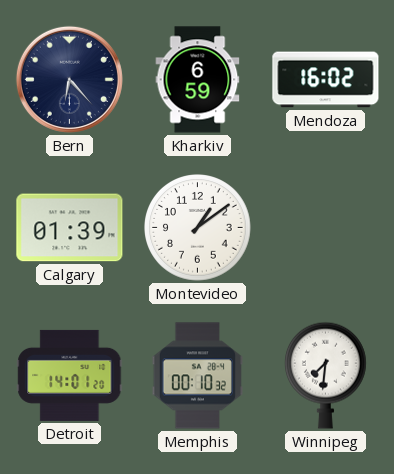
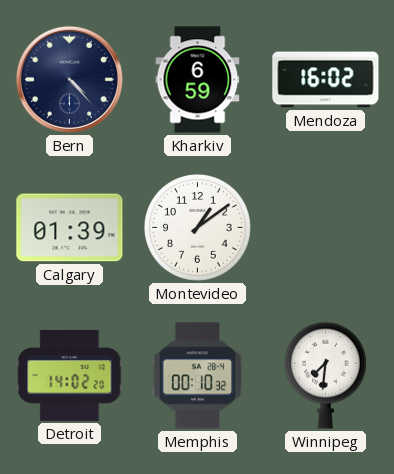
Bern: 6:23 -> 4:23 (69, 79)
Detroit: 14:01 -> 14:02 (70, 375)
